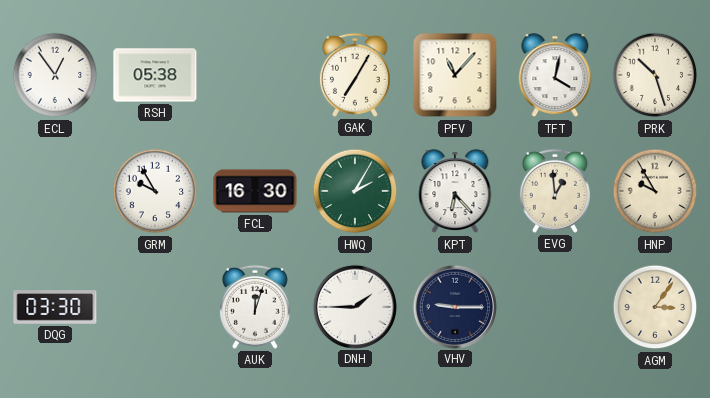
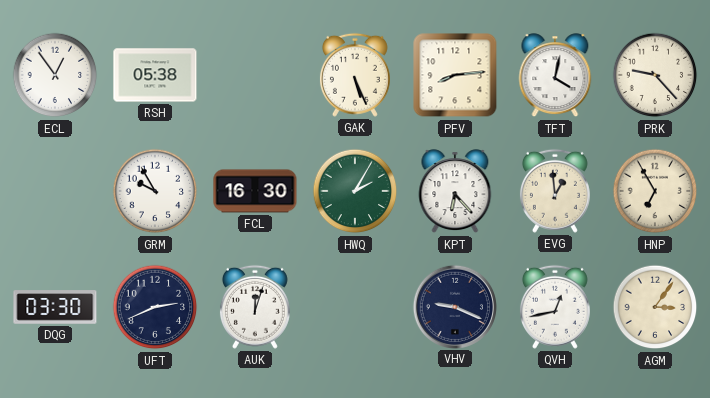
GAK: 7:05 -> 5:26 (355, 75)
PFV: 11:07 -> 8:14 (455, 75)
PRK: 10:27 -> 9:23 (655, 75)
HNP: 9:55 -> 6:55 (655, 191)
UFT: none -> 2:41 (155, 307)
DNH: 1:45 -> none (355, 306)
VHV: 9:15 -> 9:19 (455, 306)
QVH: none -> 12:43 (555, 307)
